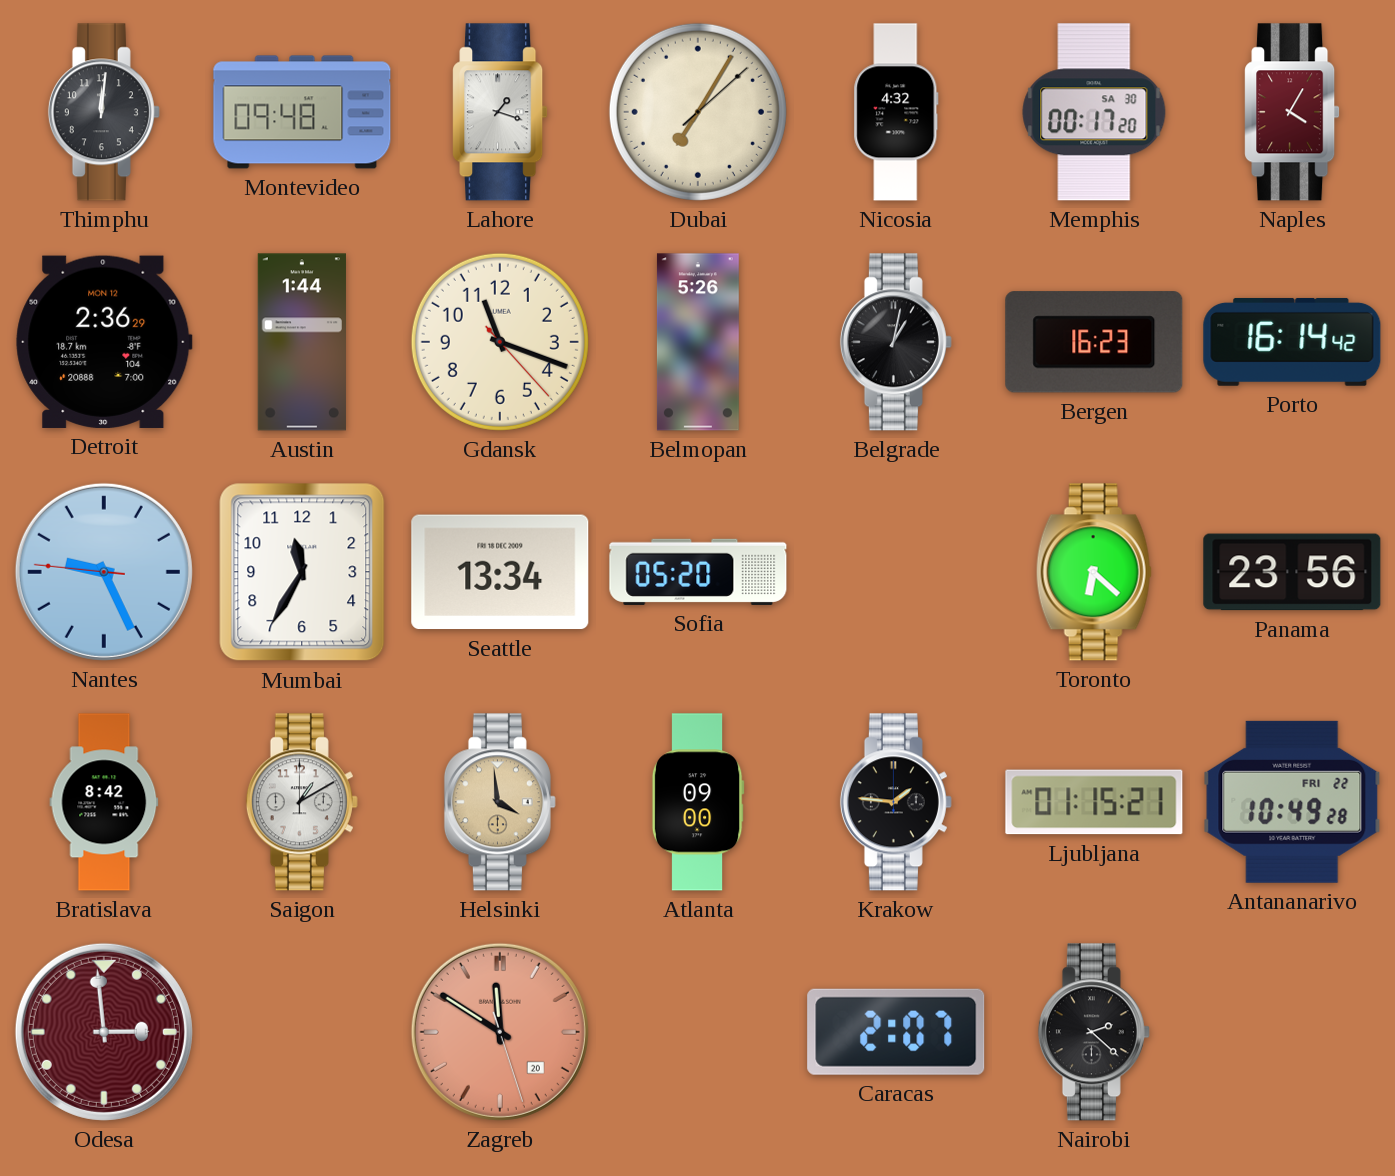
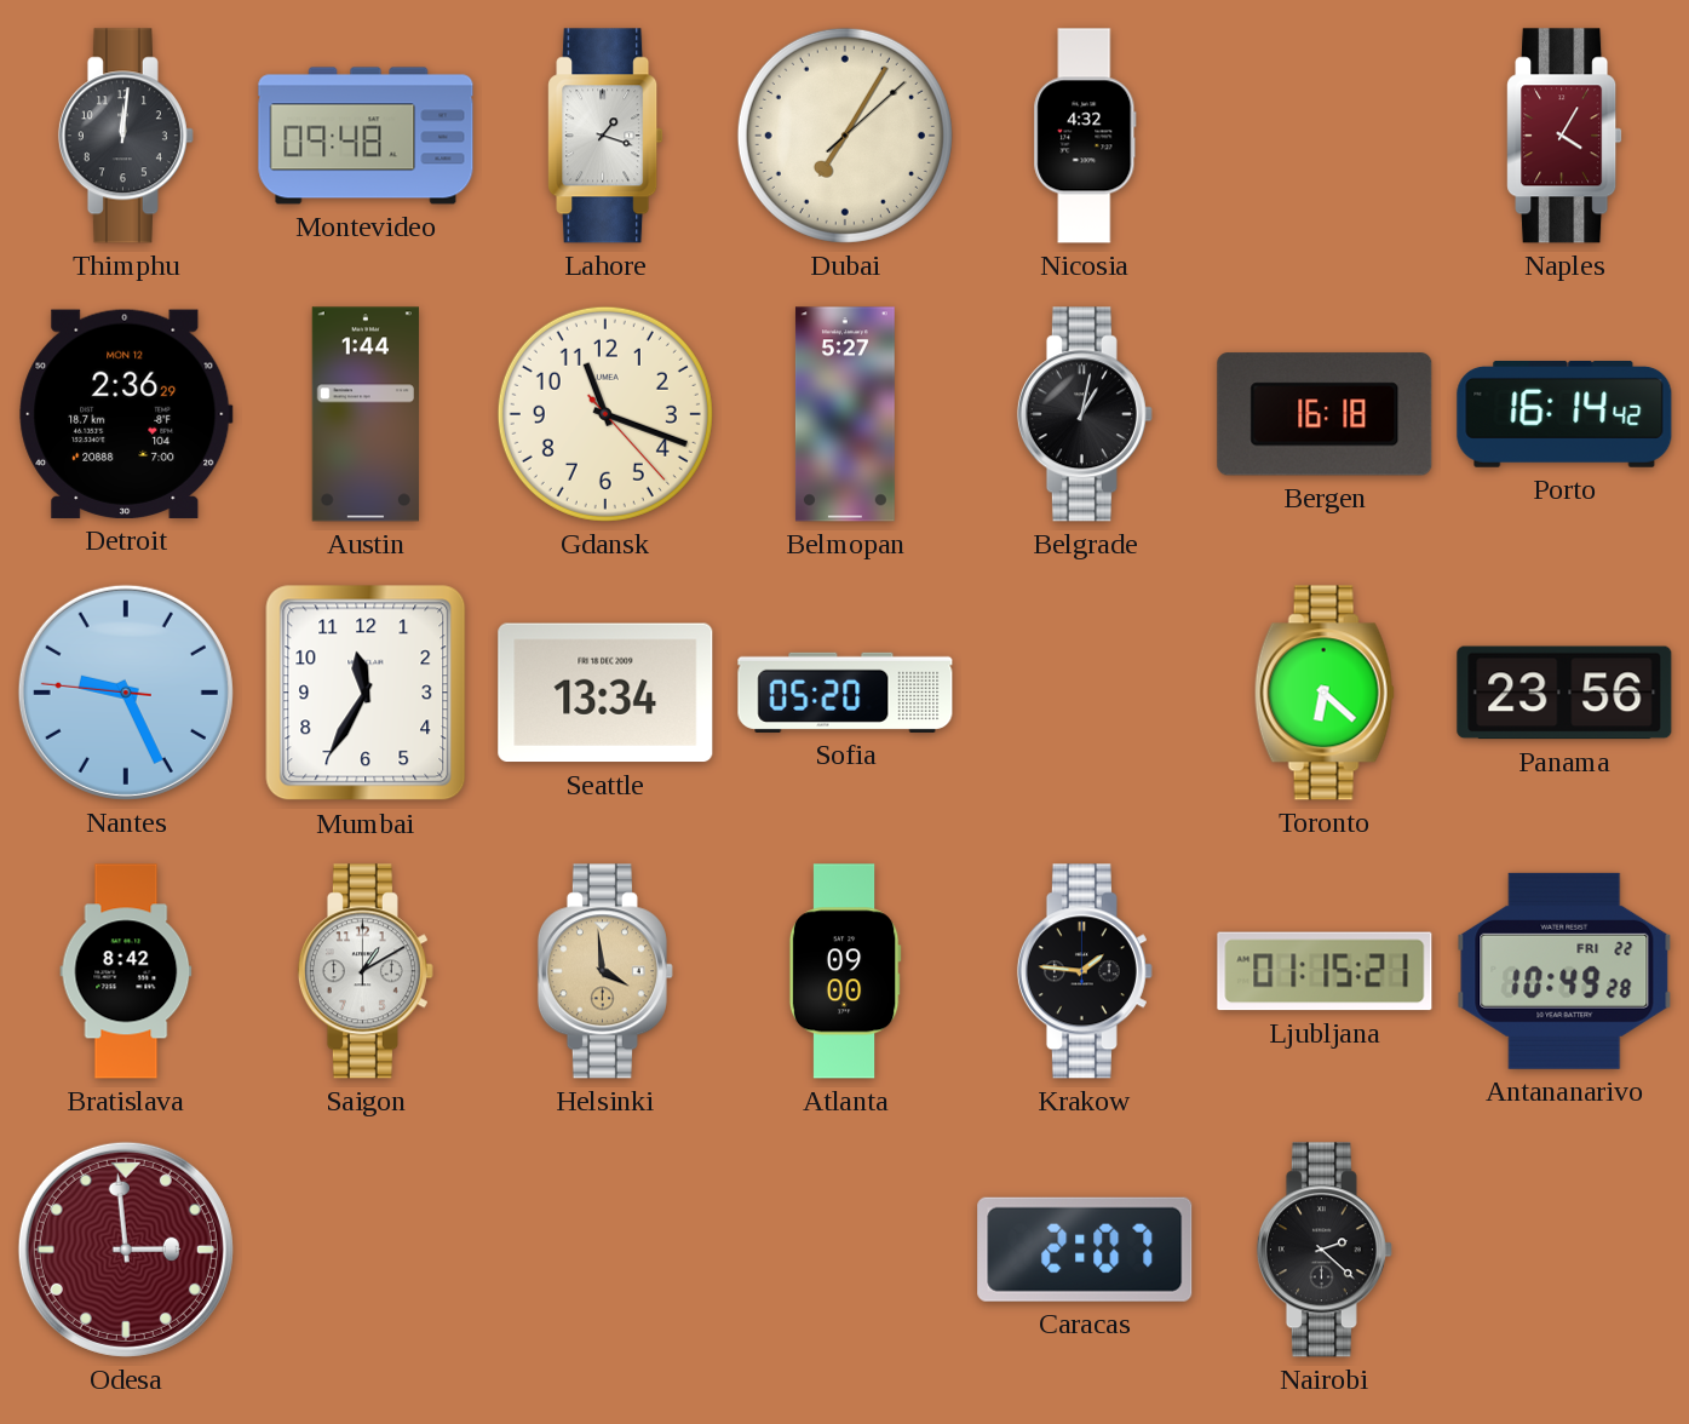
Memphis: 00:17 -> none (1094, 112)
Belmopan: 5:26 -> 5:27 (845, 414)
Bergen: 16:23 -> 16:18 (1325, 414)
Zagreb: 11:50 -> none (500, 1032)
